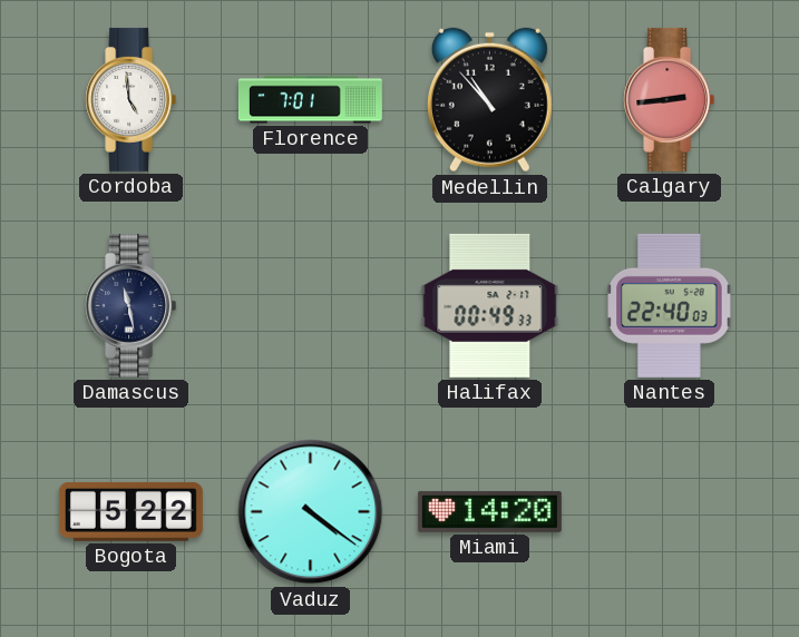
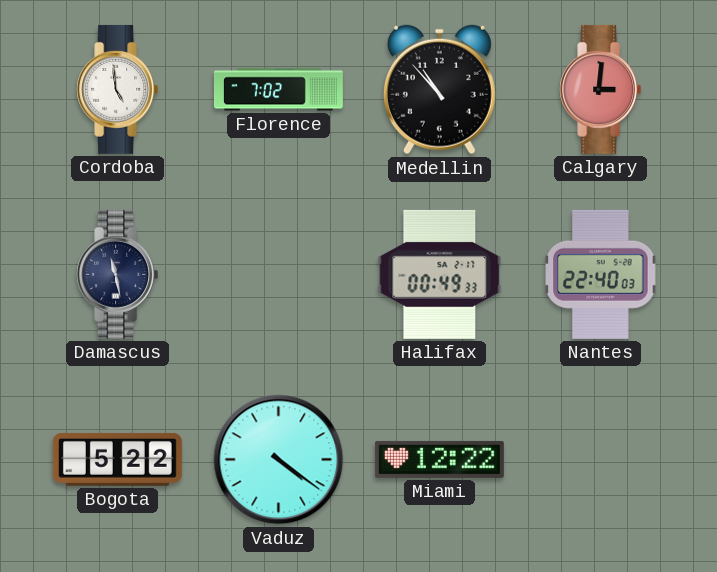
Florence: 7:01 -> 7:02 (278, 90)
Calgary: 2:44 -> 3:01 (601, 89)
Miami: 14:20 -> 12:22 (439, 459)
